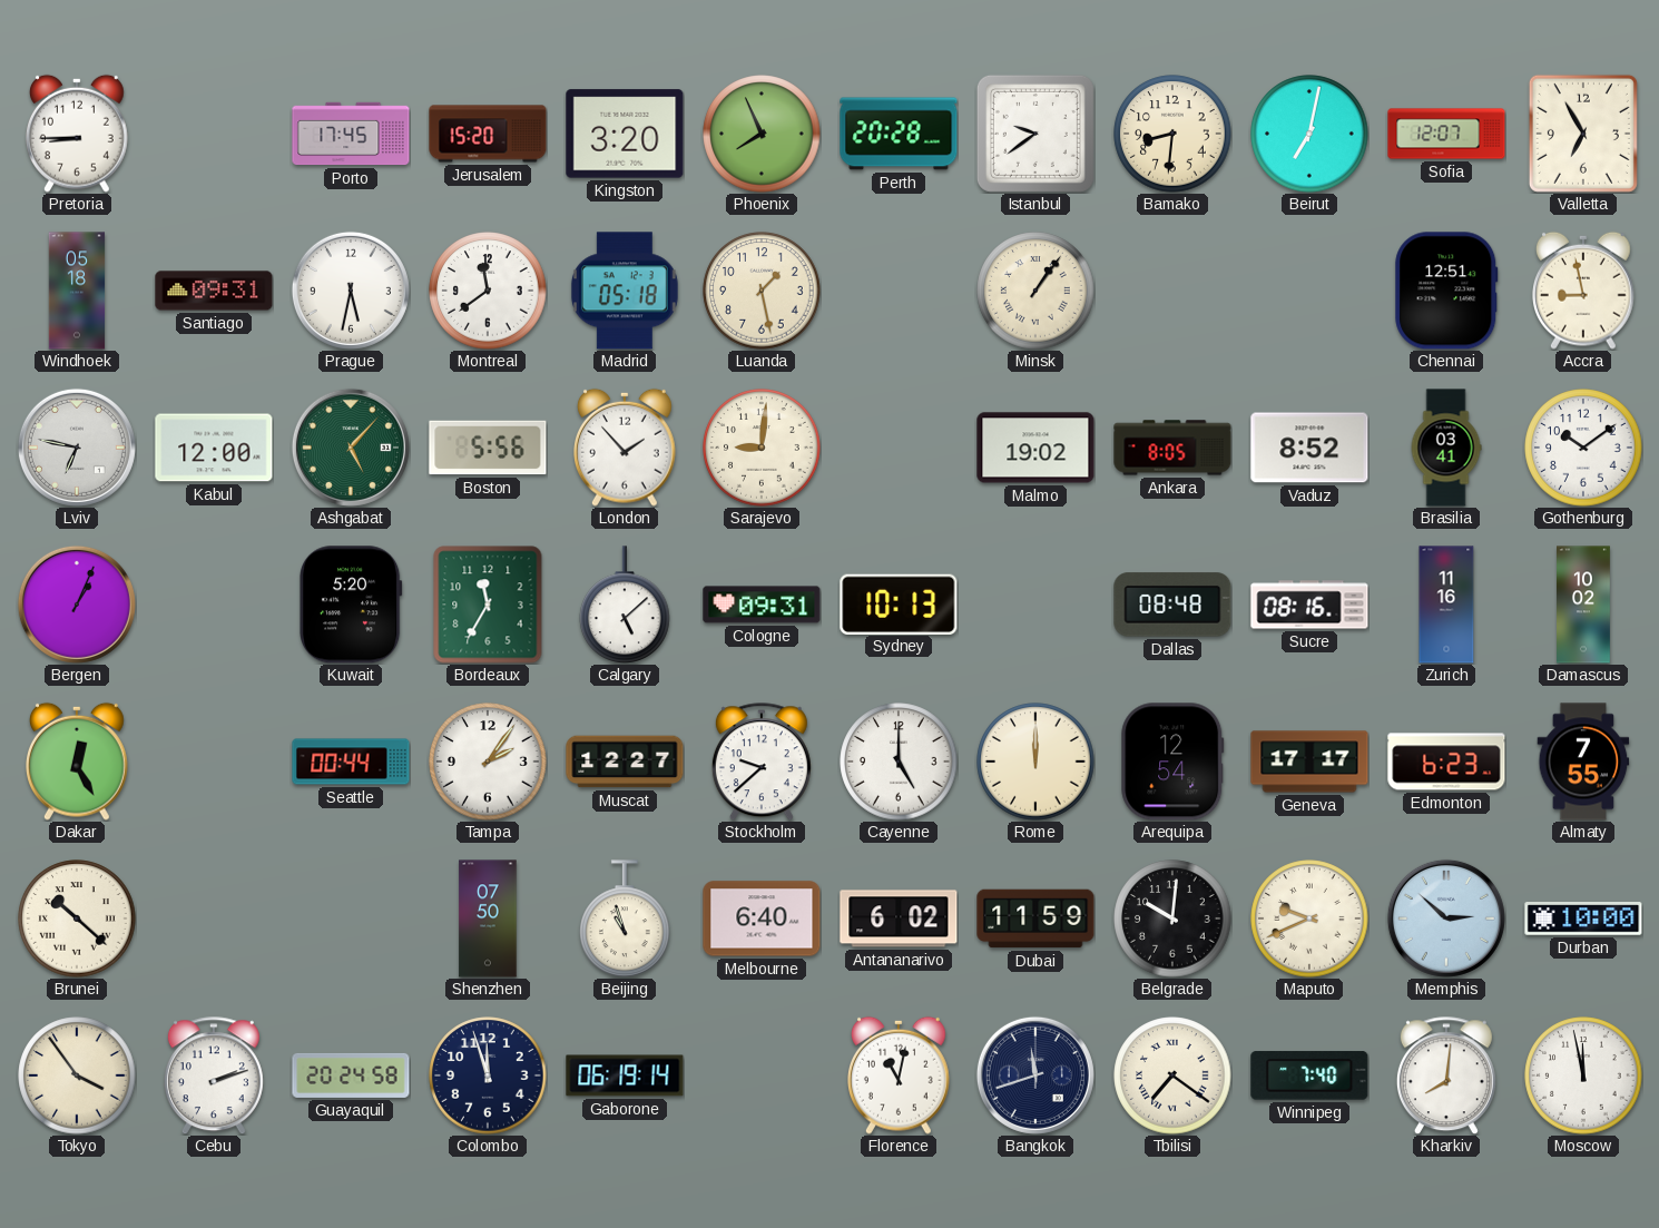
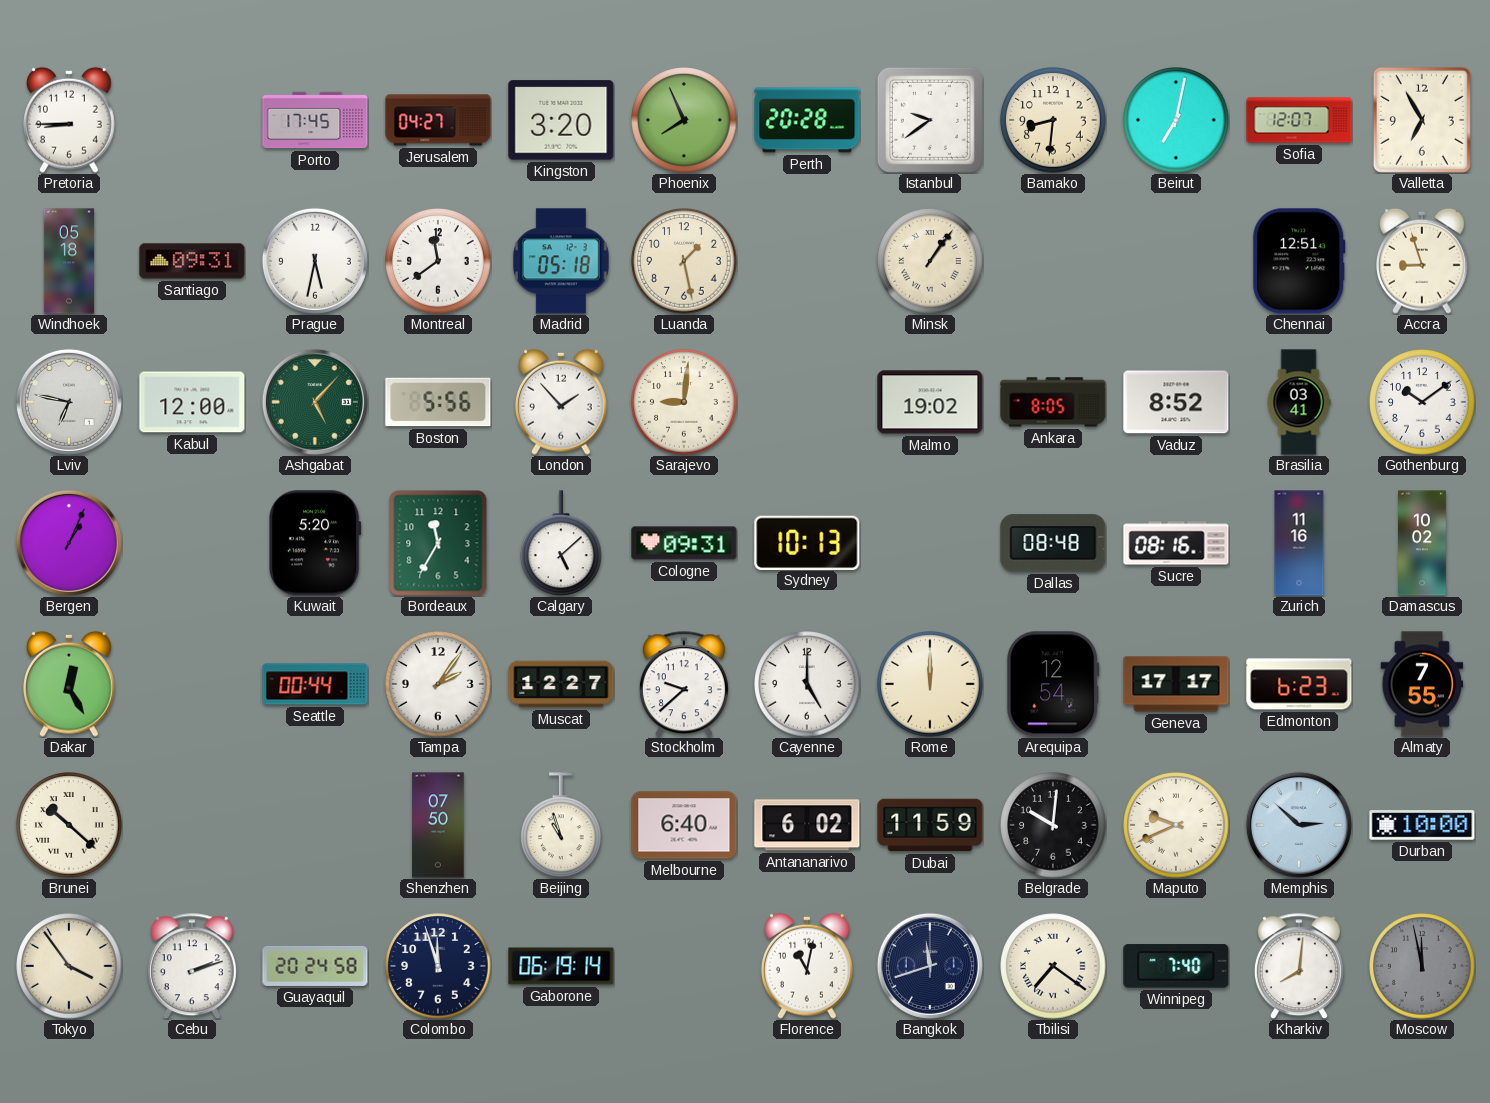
Jerusalem: 15:20 -> 04:27 (438, 120)
Accra: 8:58 -> 8:57 (1423, 261)
Moscow dial: white -> grey (1422, 966)
